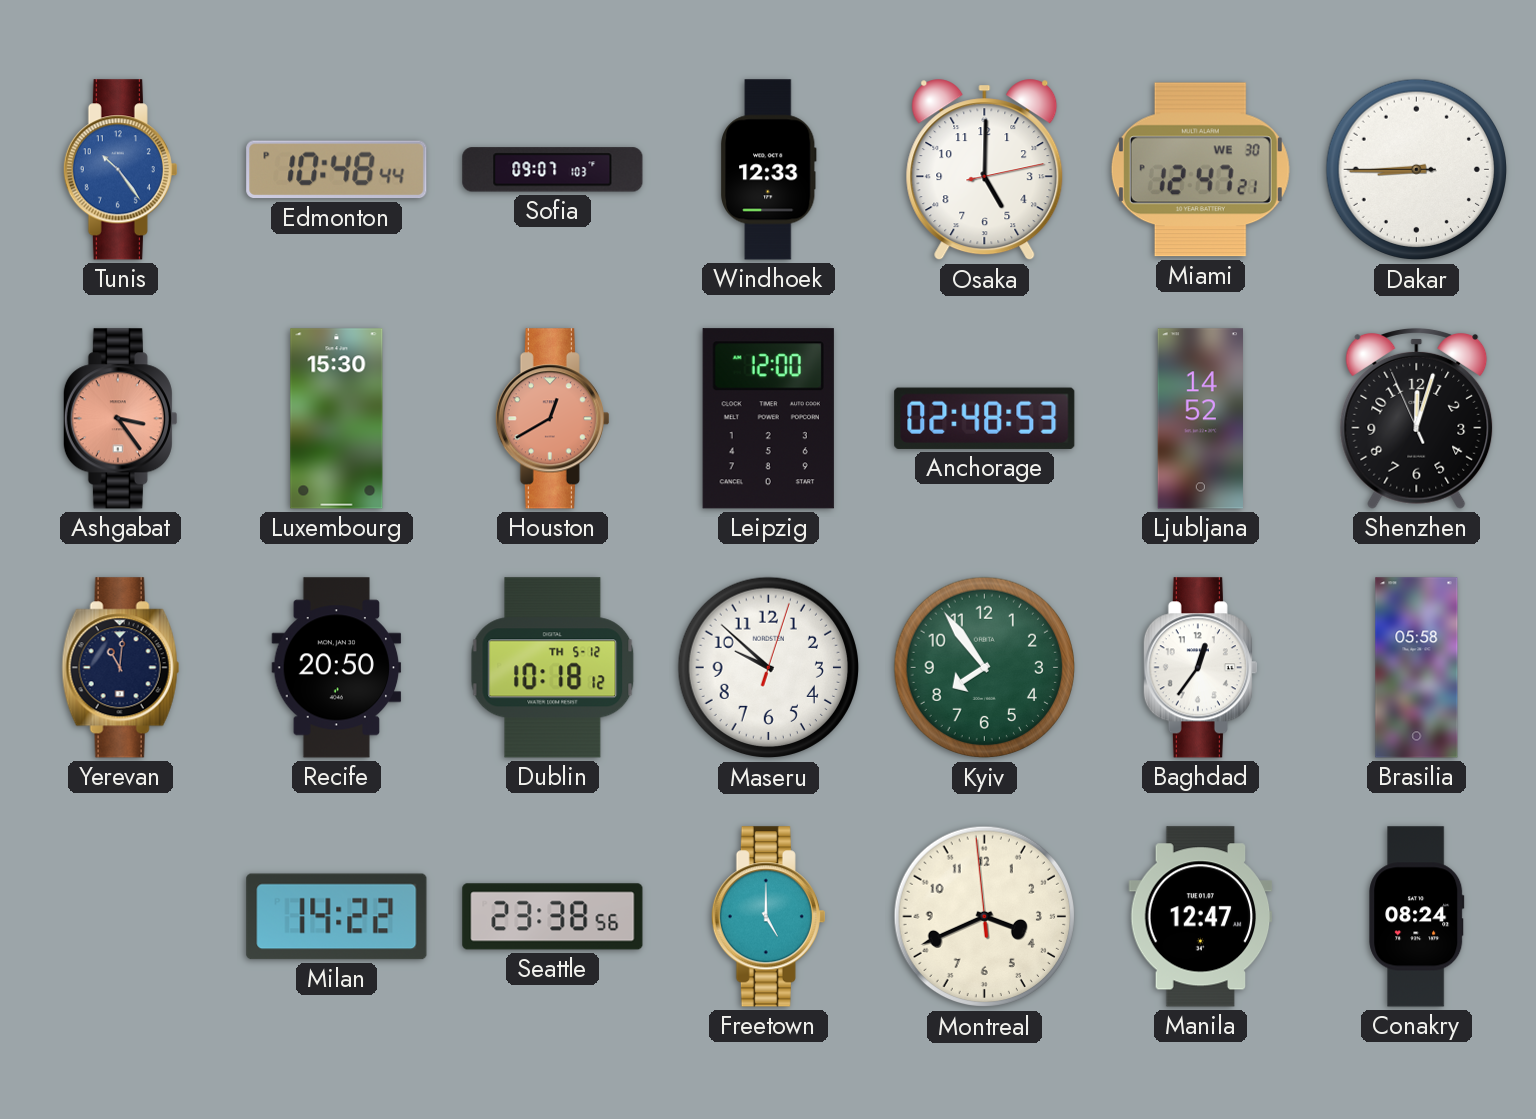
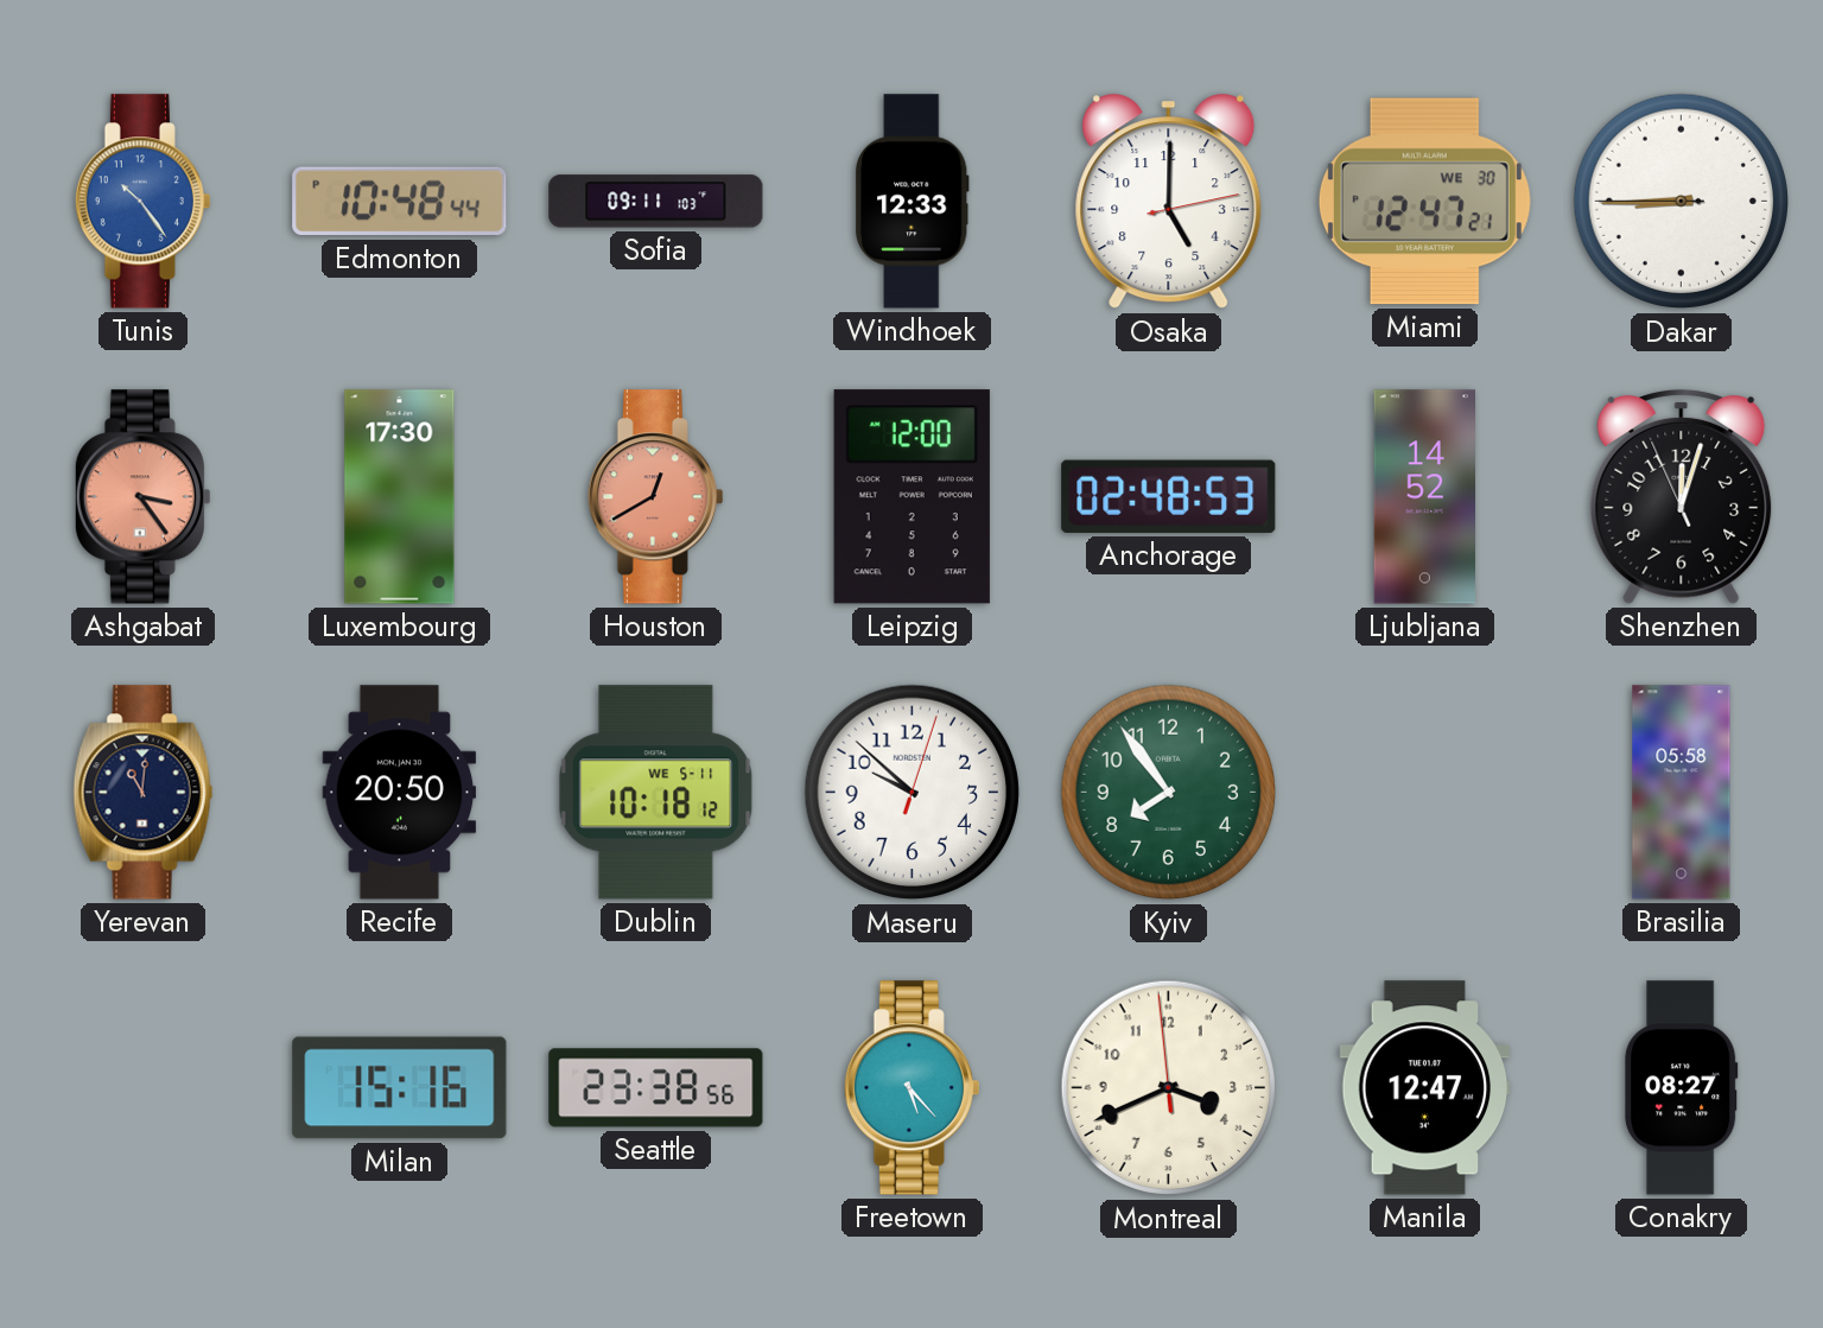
Sofia: 09:07 -> 09:11 (656, 202)
Luxembourg: 15:30 -> 17:30 (400, 497)
Dublin date: TH 5-12 -> WE 5-11 (656, 793)
Baghdad: 12:36 -> none (1200, 668)
Milan: 14:22 -> 15:16 (400, 1088)
Freetown: 5:00 -> 5:23 (911, 1088)
Conakry: 08:24 -> 08:27 (1682, 1088)
